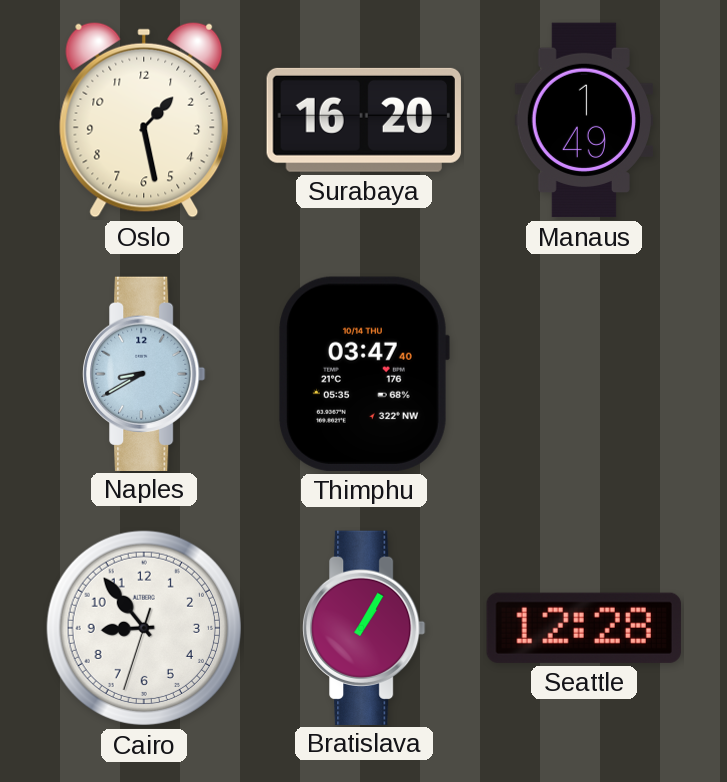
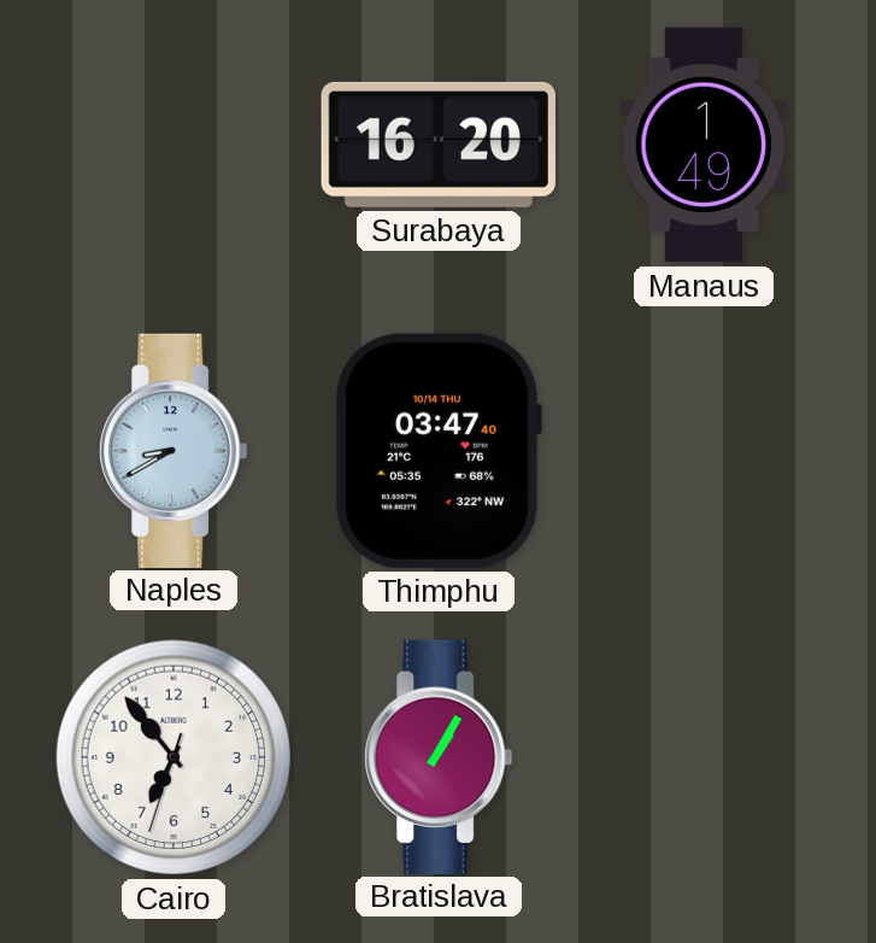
Oslo: 1:28 -> none (144, 120)
Cairo: 8:53 -> 6:53 (174, 757)
Seattle: 12:28 -> none (584, 628)
